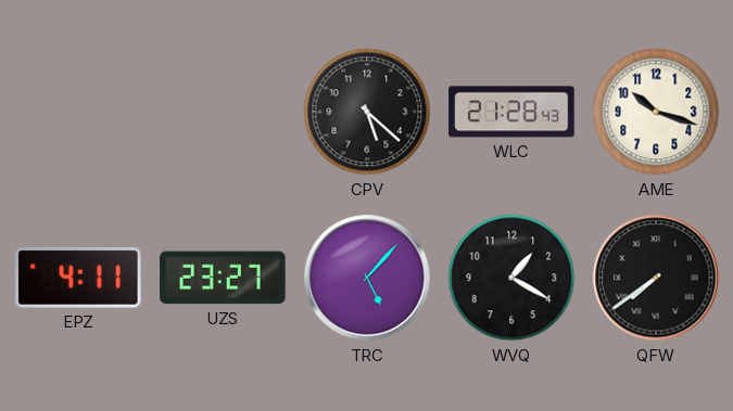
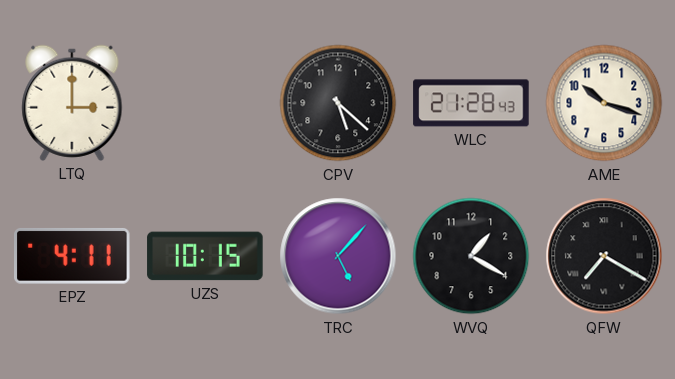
LTQ: none -> 3:00 (72, 103)
UZS: 23:27 -> 10:15 (205, 256)
QFW: 7:39 -> 7:20 (604, 256)
